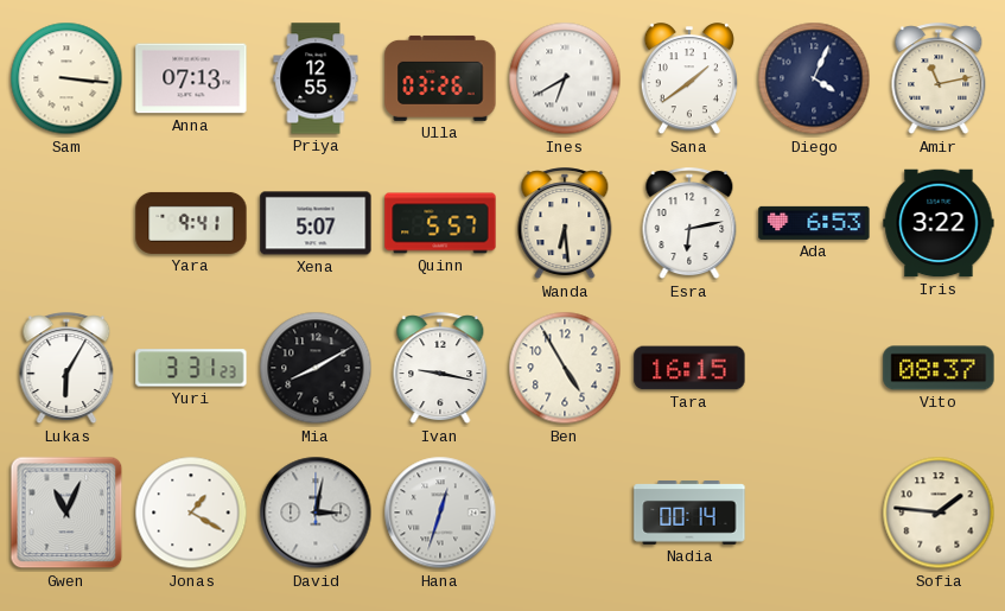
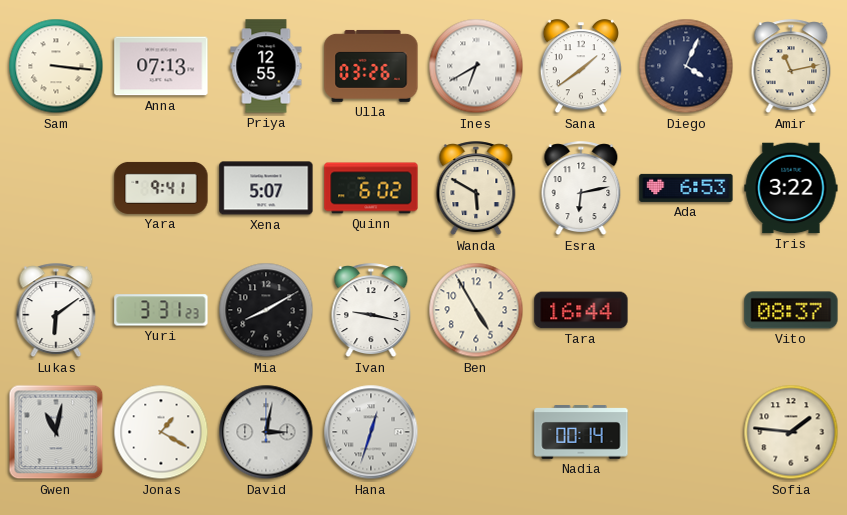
Quinn: 5:57 -> 6:02 (371, 188)
Wanda: 6:29 -> 5:50 (476, 189)
Lukas: 6:05 -> 6:09 (56, 311)
Tara: 16:15 -> 16:44 (581, 310)
Gwen: 11:04 -> 11:02 (56, 432)
